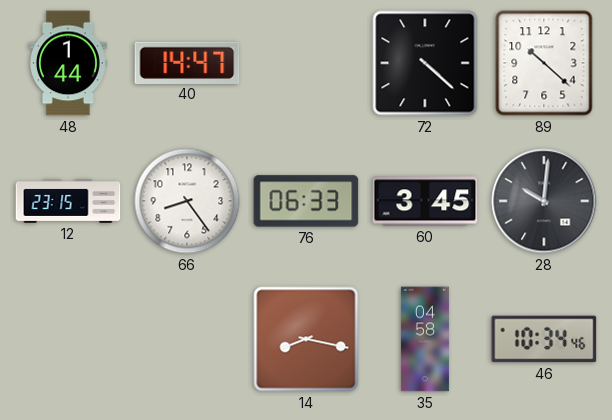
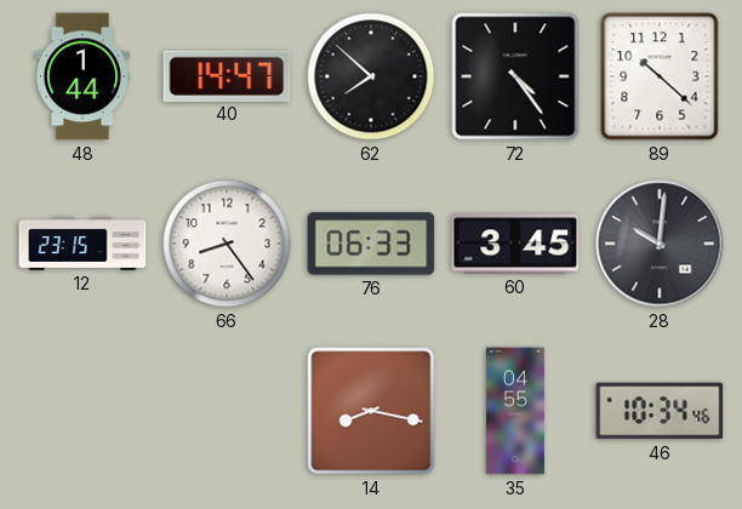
62: none -> 7:52 (371, 76)
72: 4:22 -> 4:24 (515, 76)
35: 04:58 -> 04:55 (515, 411)
